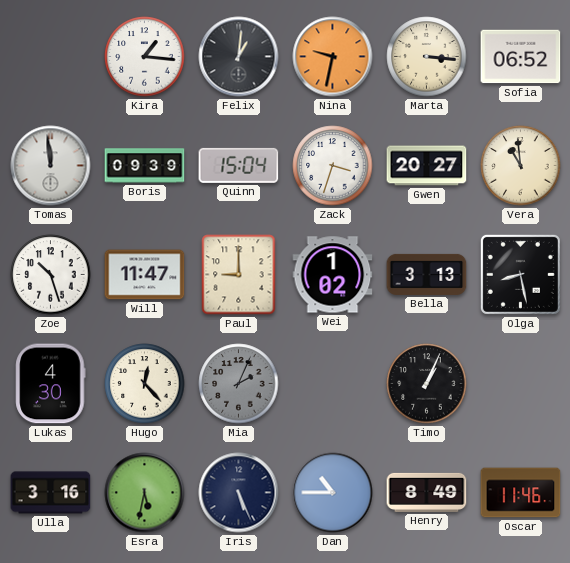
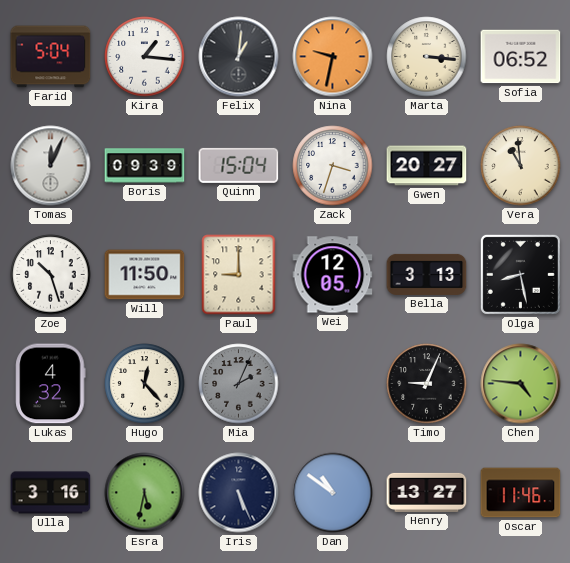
Farid: none -> 5:04 (51, 57)
Tomas: 11:59 -> 12:04 (51, 166)
Will: 11:47 -> 11:50 (145, 275)
Wei: 1:02 -> 12:05 (333, 275)
Lukas: 4:30 -> 4:32 (51, 384)
Timo: 1:04 -> 9:04 (427, 384)
Chen: none -> 4:46 (521, 384)
Dan: 10:45 -> 10:51 (333, 493)
Henry: 8:49 -> 13:27 (427, 492)
